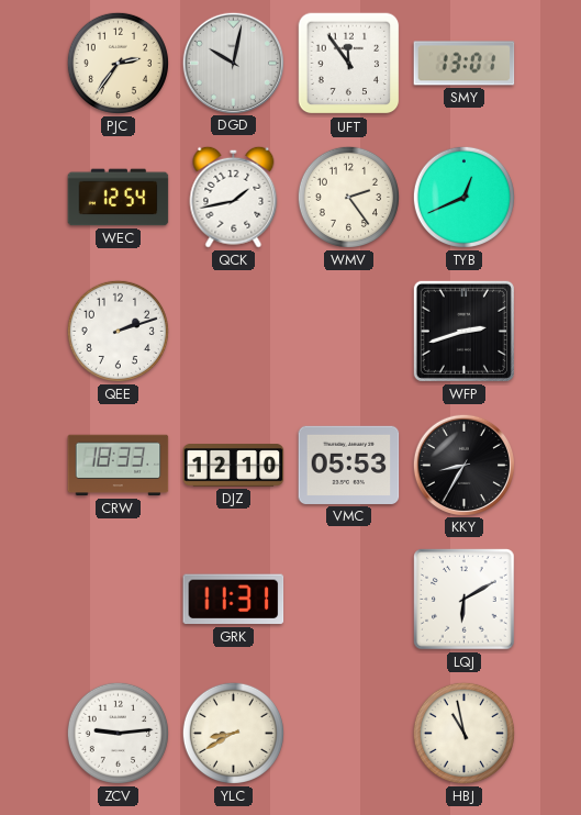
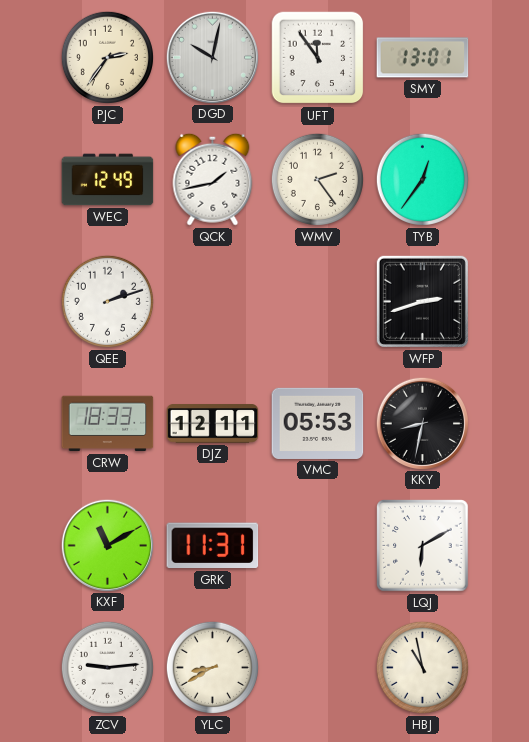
WEC: 12:54 -> 12:49 (108, 180)
TYB: 12:41 -> 12:36 (422, 179)
DJZ: 12:10 -> 12:11 (213, 424)
KKY: 8:35 -> 8:32 (422, 423)
KXF: none -> 11:10 (107, 545)
